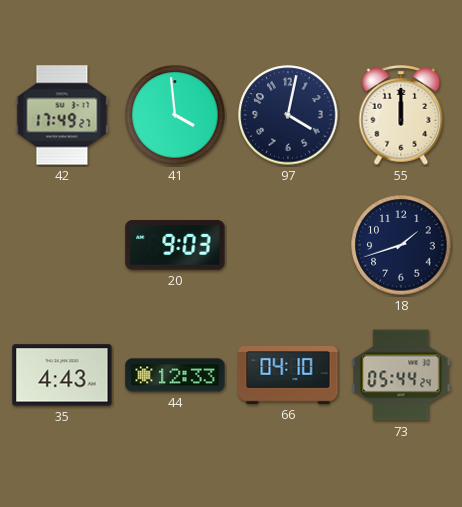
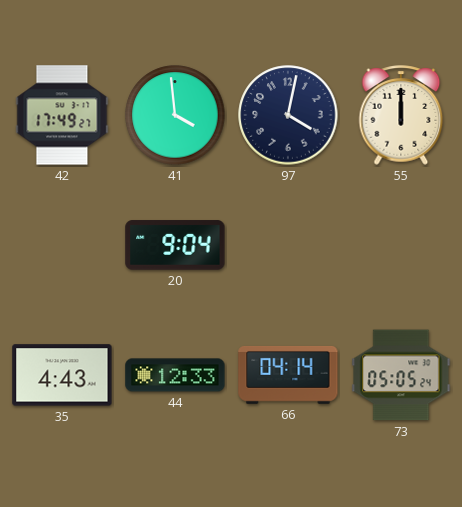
20: 9:03 -> 9:04 (175, 245)
18: 1:42 -> none (401, 245)
66: 04:10 -> 04:14 (288, 375)
73: 05:44 -> 05:05 (401, 375)
